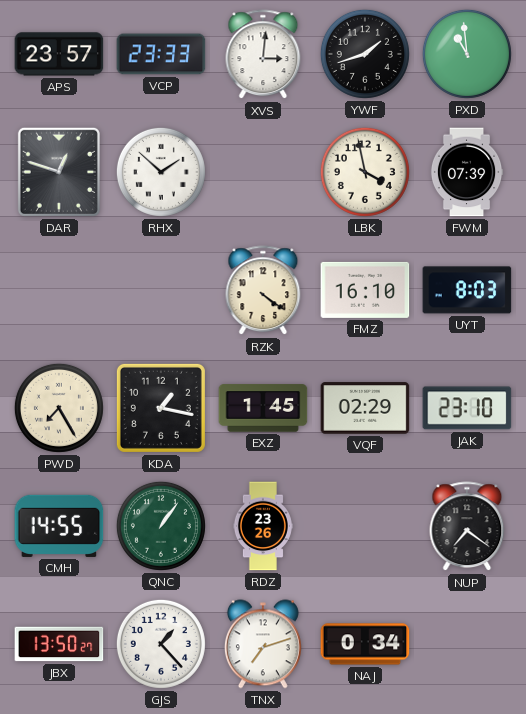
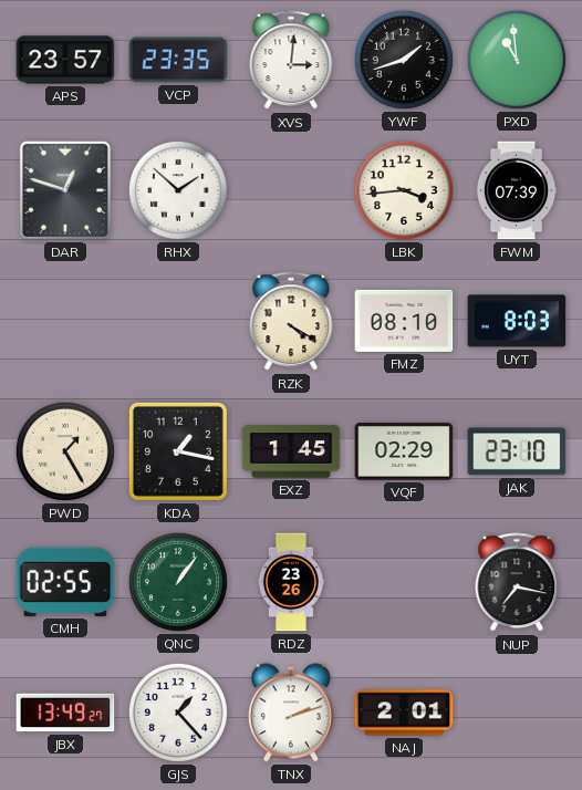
VCP: 23:33 -> 23:35 (178, 60)
LBK: 3:58 -> 3:44 (404, 190)
RZK: 4:21 -> 4:20 (291, 322)
FMZ: 16:10 -> 08:10 (404, 321)
PWD: 7:25 -> 1:25 (65, 451)
CMH: 14:55 -> 02:55 (65, 582)
NUP: 7:21 -> 7:17 (517, 583)
JBX: 13:50 -> 13:49 (65, 713)
TNX: 7:12 -> 2:12 (291, 713)
NAJ: 0:34 -> 2:01 (404, 713)
